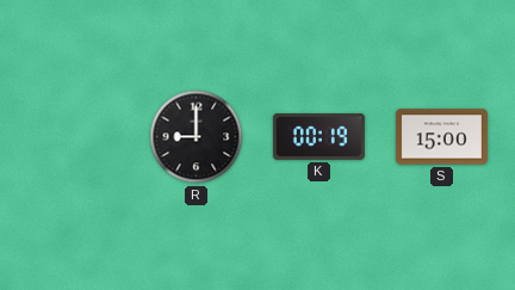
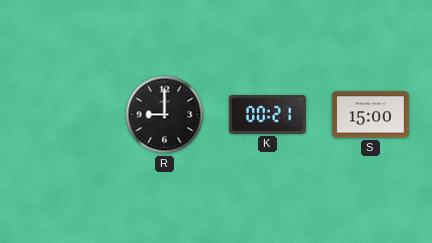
K: 00:19 -> 00:21 (267, 114)
